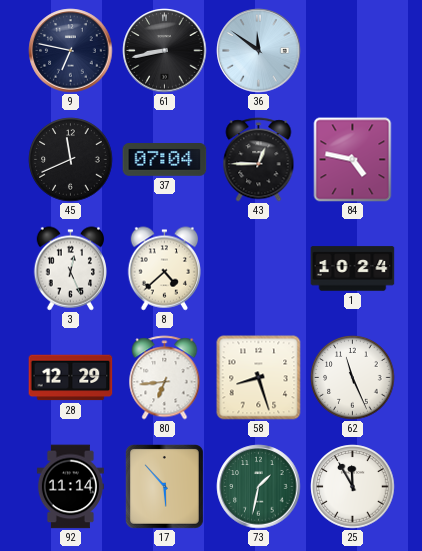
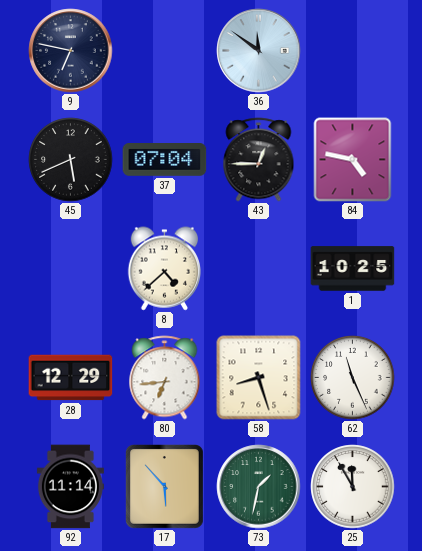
61: 8:43 -> none (165, 51)
45: 11:41 -> 5:41 (71, 160)
3: 12:26 -> none (71, 269)
1: 10:24 -> 10:25 (353, 269)
